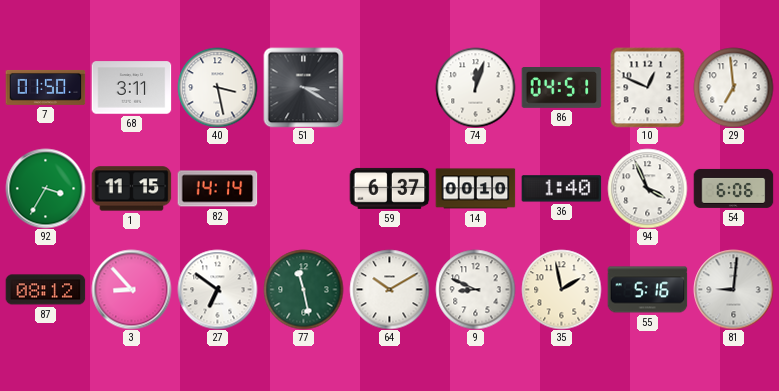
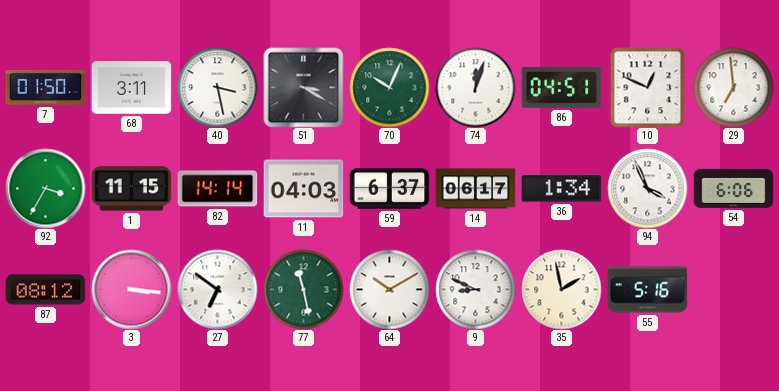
70: none -> 10:04 (389, 87)
11: none -> 04:03 (303, 189)
14: 00:10 -> 06:17 (475, 189)
36: 1:40 -> 1:34 (561, 189)
3: 8:53 -> 3:16 (131, 289)
81: 9:01 -> none (733, 289)
